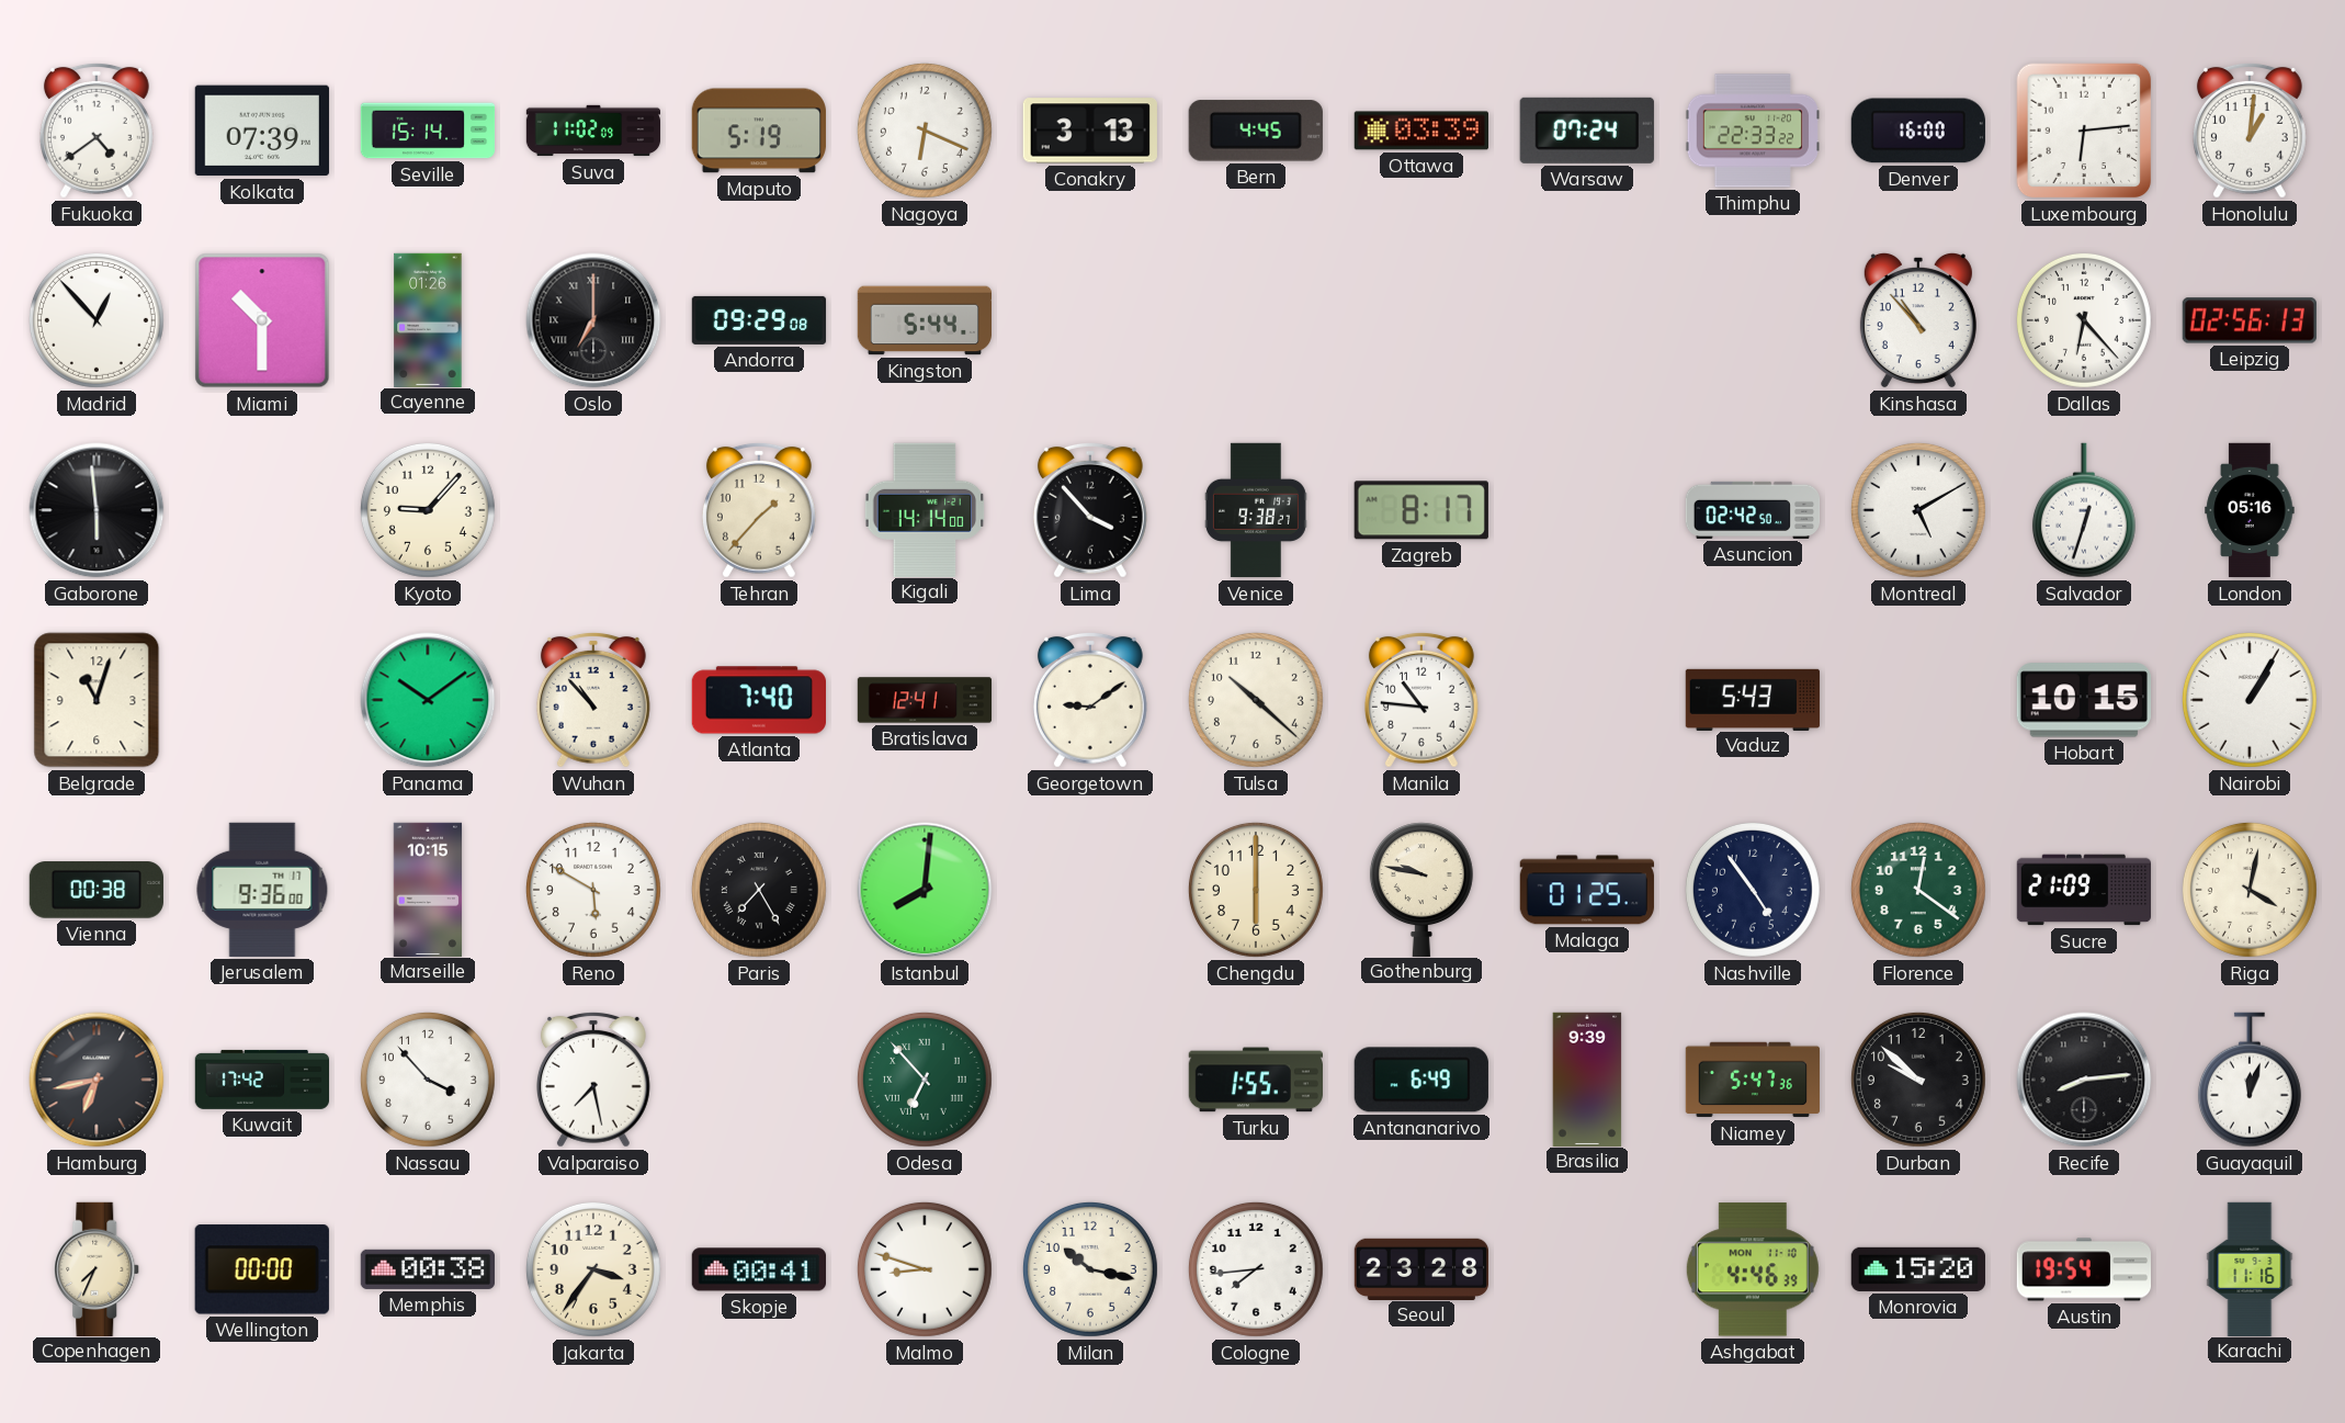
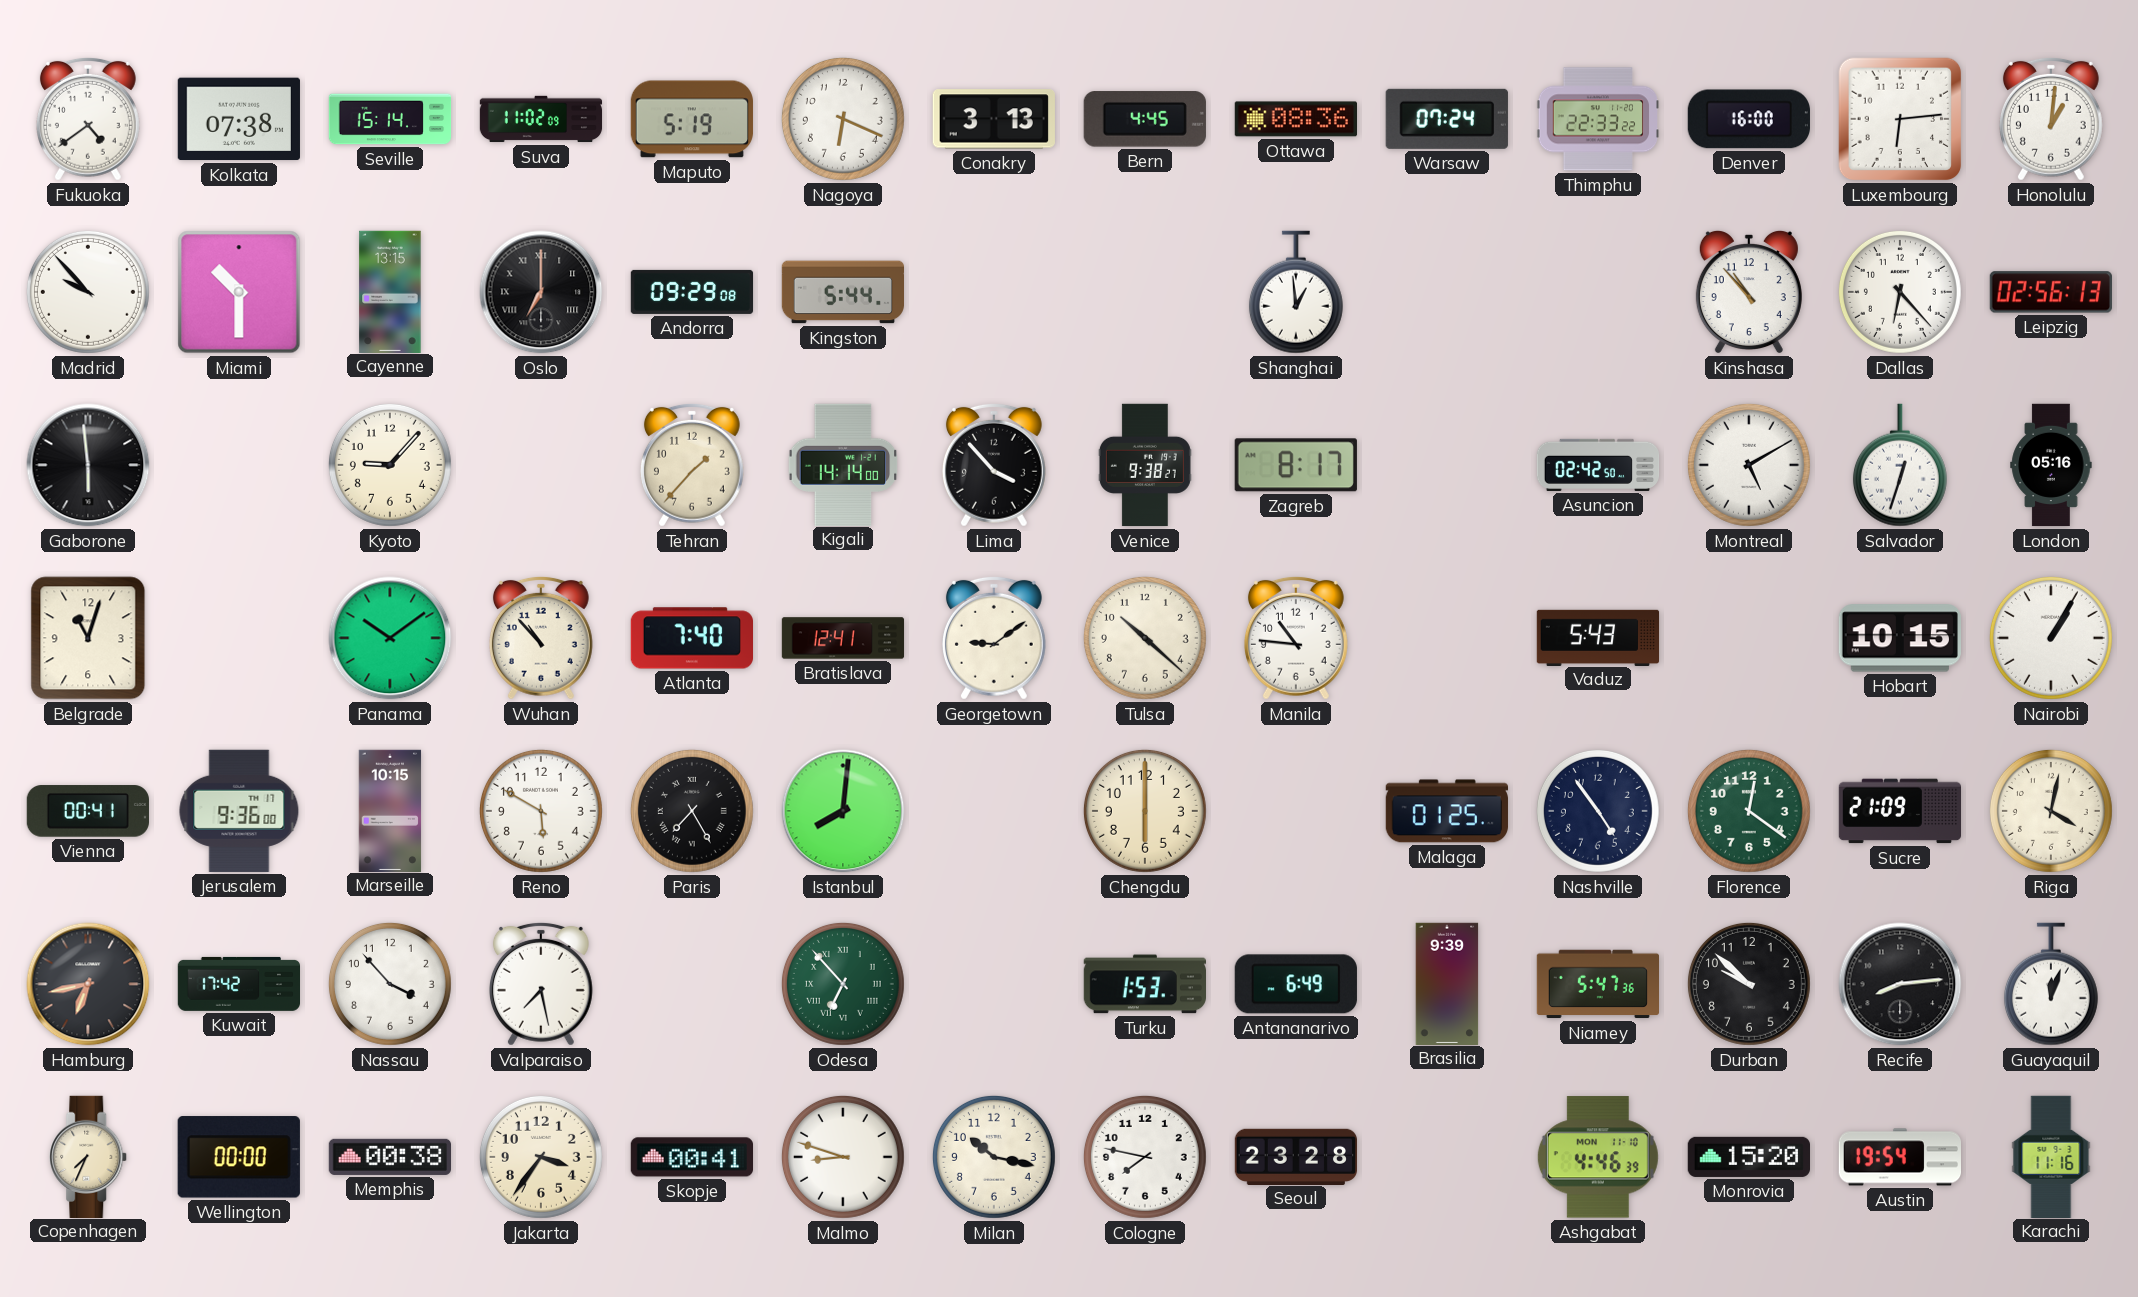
Kolkata: 07:39 -> 07:38 (239, 119)
Ottawa: 03:39 -> 08:36 (1295, 119)
Madrid: 12:53 -> 9:53 (88, 292)
Cayenne: 01:26 -> 13:15 (390, 291)
Shanghai: none -> 12:59 (1296, 292)
Vienna: 00:38 -> 00:41 (88, 811)
Gothenburg: 9:47 -> none (1421, 889)
Turku: 1:55 -> 1:53 (1144, 984)
Cologne: 7:44 -> 7:47 (1145, 1157)
